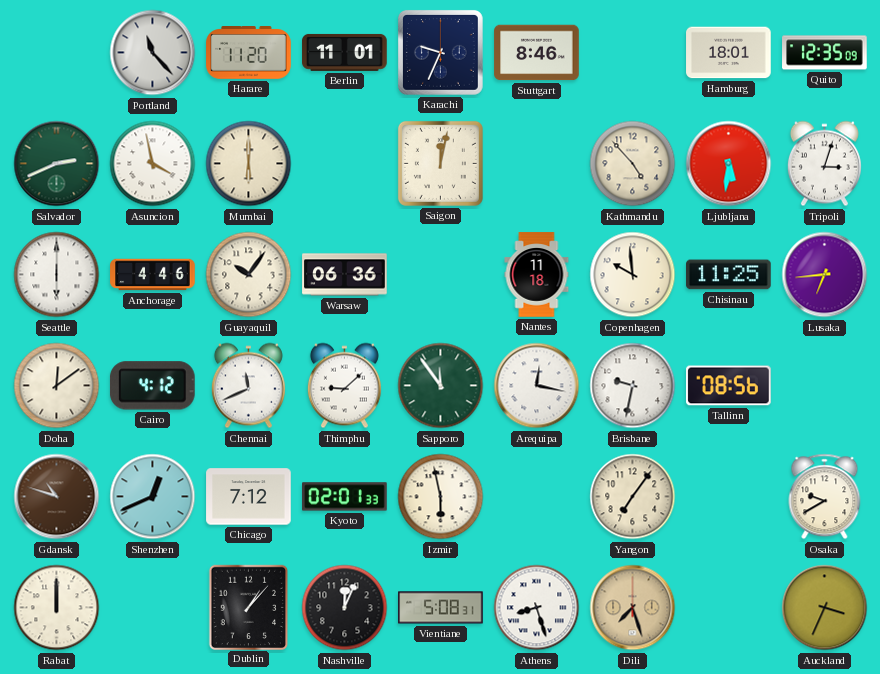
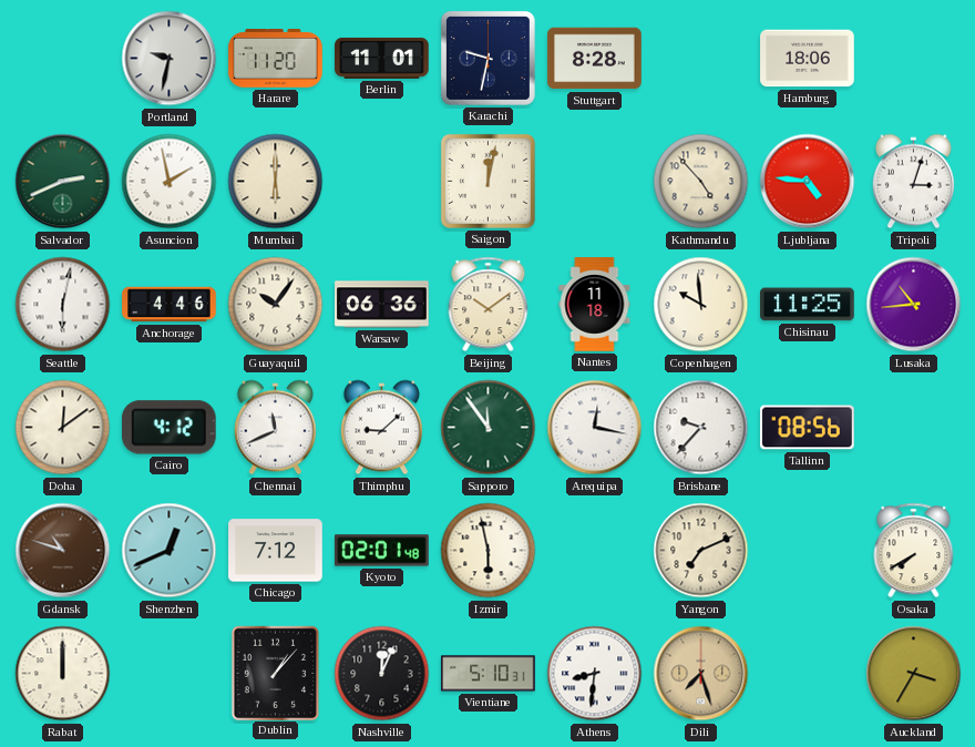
Portland: 11:23 -> 9:32 (170, 59)
Karachi: 9:34 -> 9:32 (487, 58)
Stuttgart: 8:46 -> 8:28 (595, 59)
Hamburg: 18:01 -> 18:06 (808, 59)
Quito: 12:35 -> none (825, 53)
Asuncion: 3:58 -> 1:58 (170, 182)
Ljubljana: 5:31 -> 4:46 (808, 182)
Seattle: 6:00 -> 6:02 (63, 305)
Beijing: none -> 10:09 (489, 305)
Lusaka: 6:44 -> 10:44 (914, 305)
Brisbane: 9:32 -> 9:37 (701, 428)
Kyoto: 02:01:33 -> 02:01:48 (382, 551)
Yangon: 7:06 -> 7:11 (701, 551)
Osaka: 9:40 -> 7:40 (914, 551)
Vientiane: 5:08 -> 5:10 (489, 674)
Athens: 8:27 -> 8:31 (595, 674)
Auckland: 3:34 -> 3:35 (914, 674)
